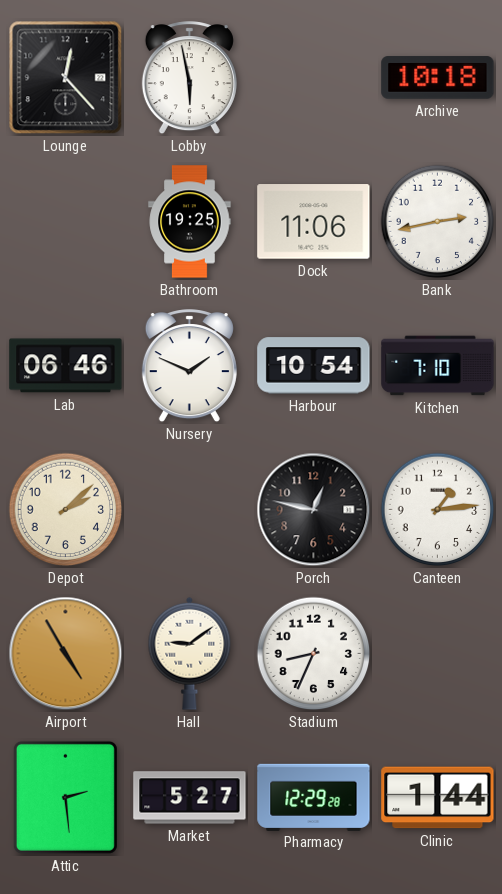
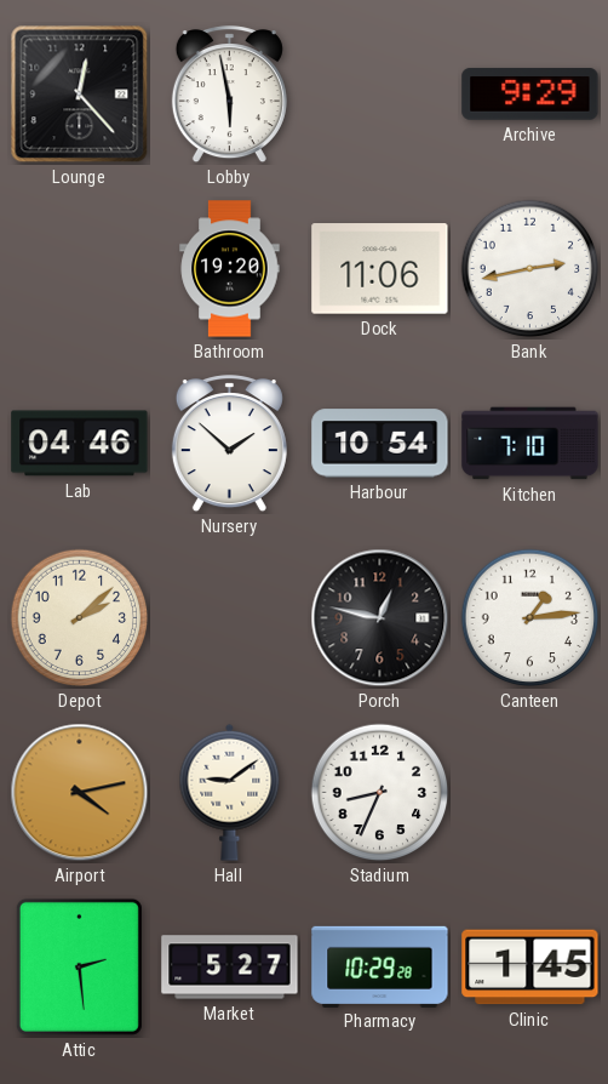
Archive: 10:18 -> 9:29 (530, 95)
Bathroom: 19:25 -> 19:20 (230, 269)
Lab: 06:46 -> 04:46 (80, 444)
Nursery: 1:49 -> 1:52 (229, 444)
Airport: 4:55 -> 4:13 (80, 793)
Pharmacy: 12:29 -> 10:29 (380, 966)
Clinic: 1:44 -> 1:45 (530, 968)
